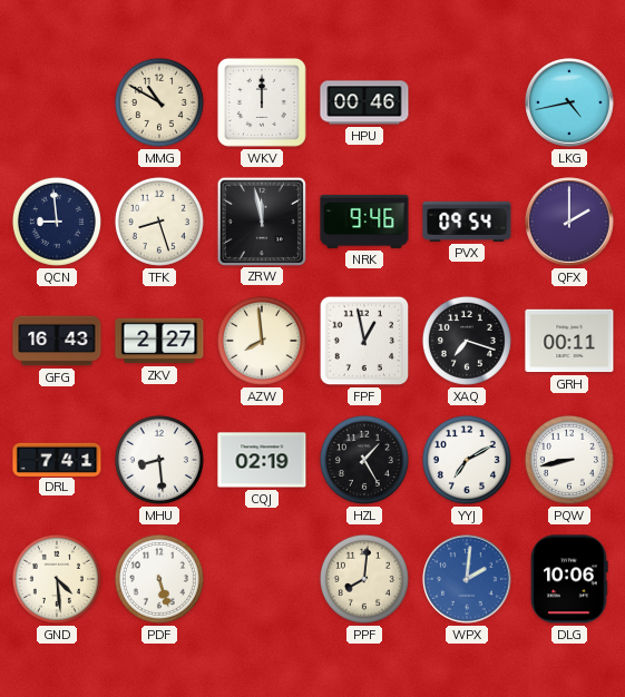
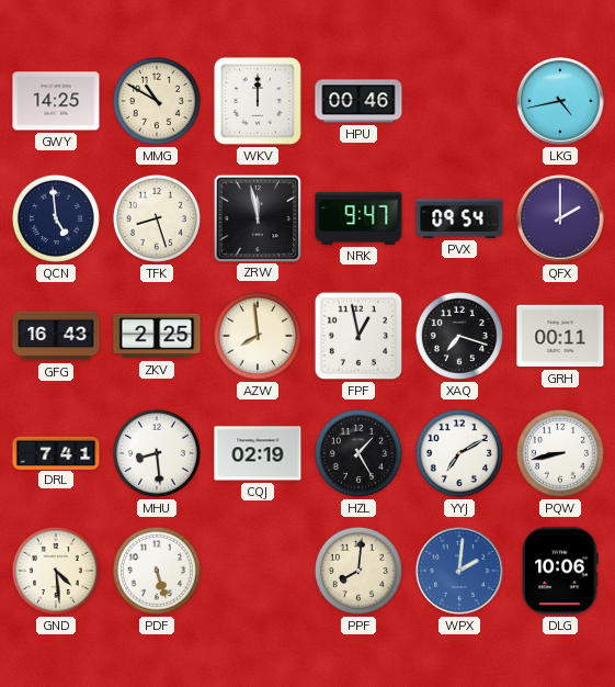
GWY: none -> 14:25 (56, 101)
QCN: 8:59 -> 4:59 (56, 218)
NRK: 9:46 -> 9:47 (358, 218)
ZKV: 2:27 -> 2:25 (157, 336)
